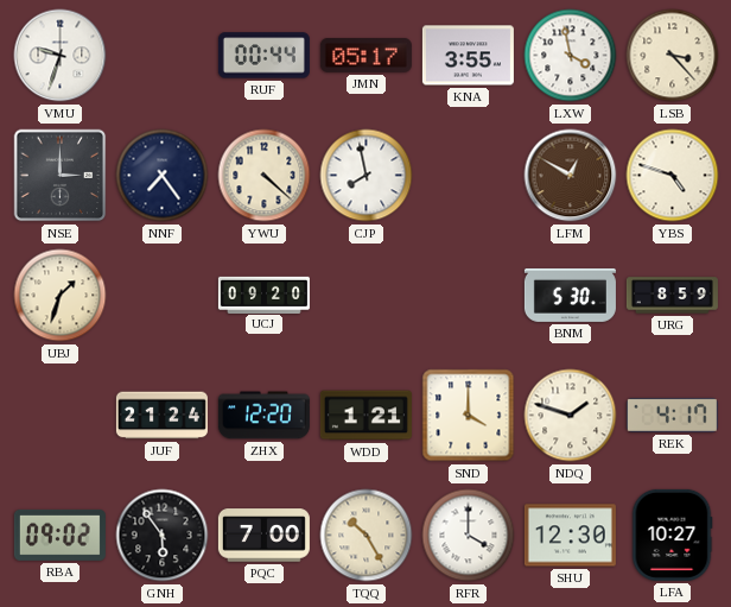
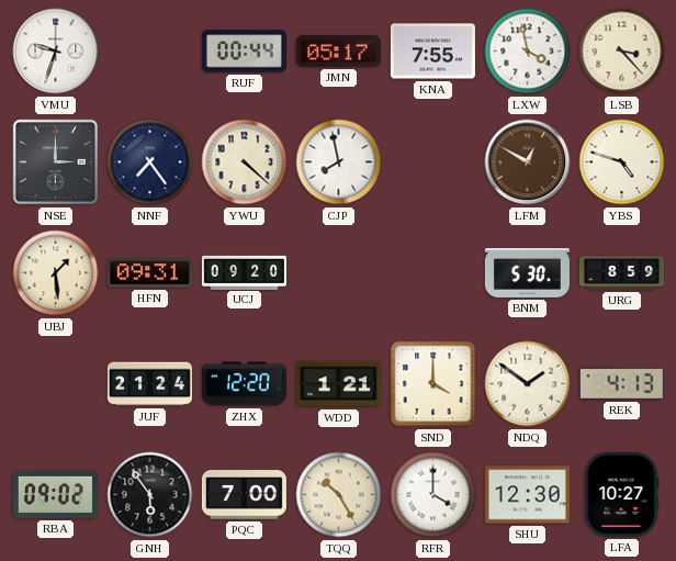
KNA: 3:55 -> 7:55 (432, 52)
UBJ: 1:33 -> 1:29 (56, 273)
HFN: none -> 09:31 (149, 273)
NDQ: 1:48 -> 1:51 (528, 384)
REK: 4:17 -> 4:13 (621, 383)
